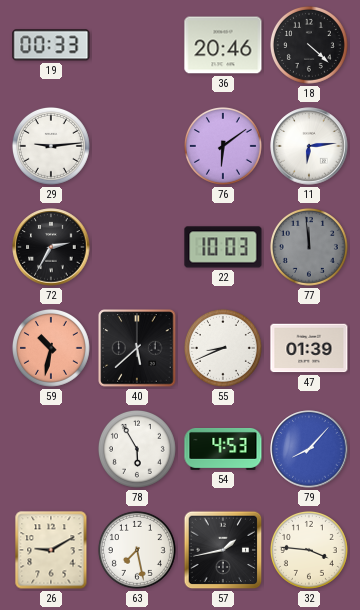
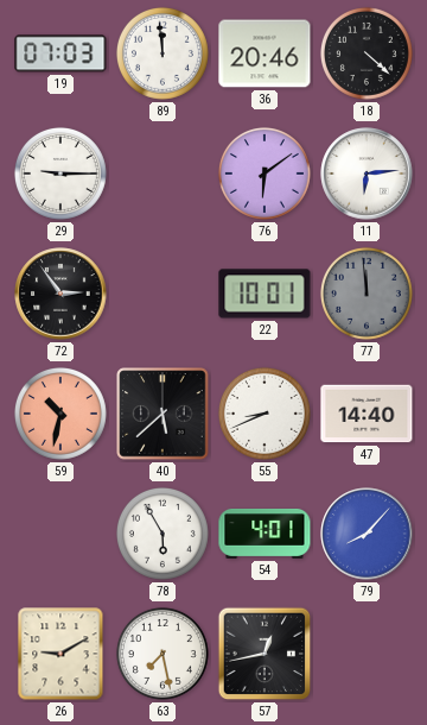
19: 00:33 -> 07:03 (60, 53)
89: none -> 11:59 (162, 53)
29: 9:14 -> 9:15 (60, 174)
72: 2:35 -> 2:54 (60, 294)
22: 10:03 -> 10:01 (265, 294)
47: 01:39 -> 14:40 (367, 414)
54: 4:53 -> 4:01 (265, 535)
57: 1:43 -> 12:43 (265, 654)
32: 3:46 -> none (309, 550)
